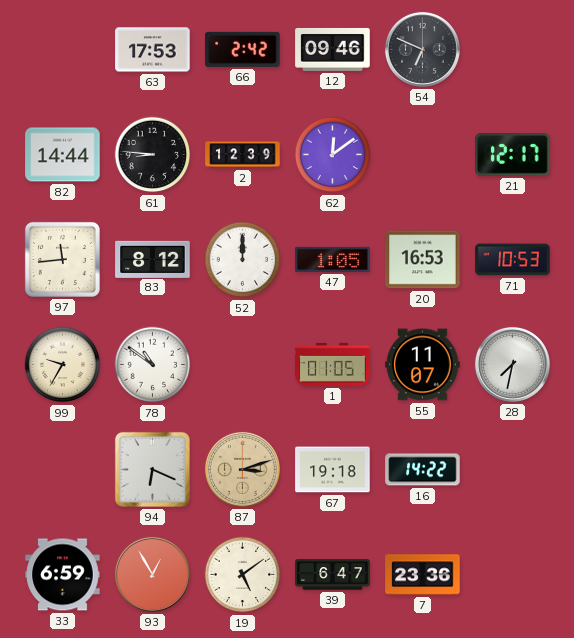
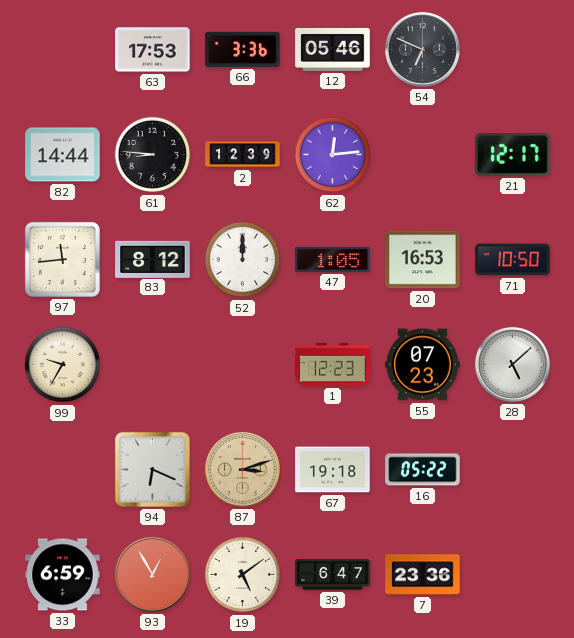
66: 2:42 -> 3:36 (243, 49)
12: 09:46 -> 05:46 (333, 49)
62: 12:09 -> 12:14 (333, 155)
71: 10:53 -> 10:50 (513, 260)
78: 10:51 -> none (153, 365)
1: 01:05 -> 12:23 (333, 364)
55: 11:07 -> 07:23 (423, 365)
28: 7:32 -> 5:08 (512, 364)
16: 14:22 -> 05:22 (423, 470)
